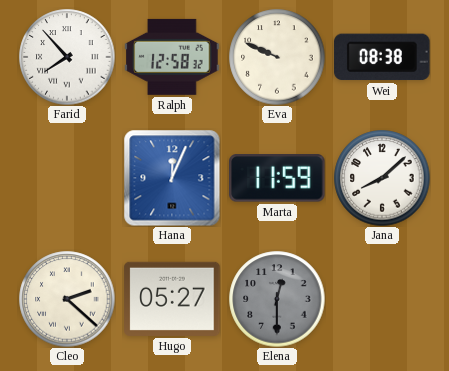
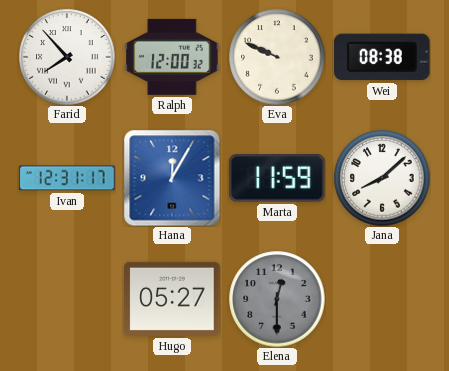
Ralph: 12:58 -> 12:00 (172, 57)
Ivan: none -> 12:31 (67, 178)
Hana: 12:04 -> 12:05 (172, 178)
Cleo: 2:22 -> none (67, 299)
